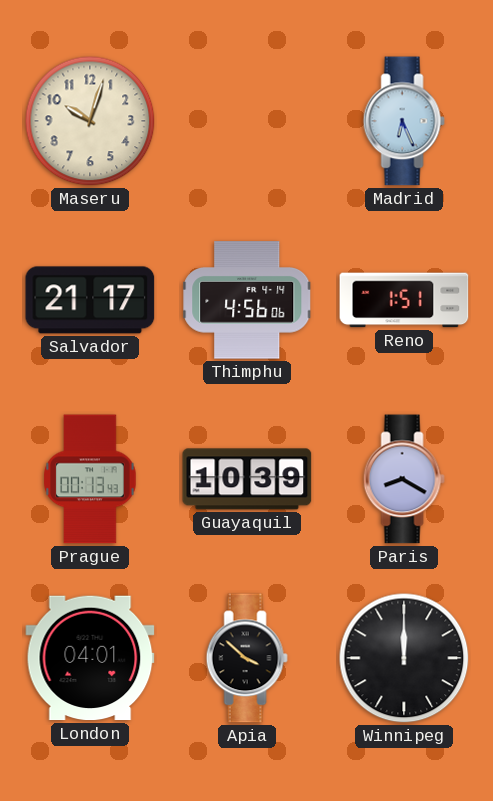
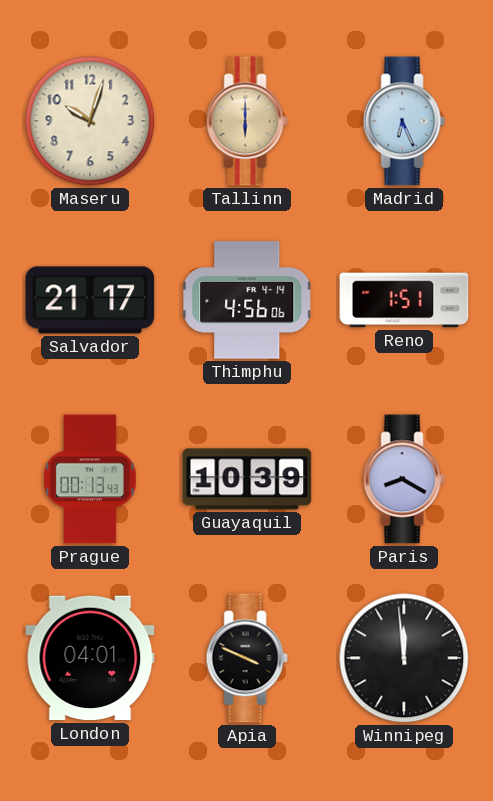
Tallinn: none -> 6:00 (247, 121)
Apia: 3:52 -> 3:49 (247, 658)
Winnipeg: 12:00 -> 11:59 (404, 658)
